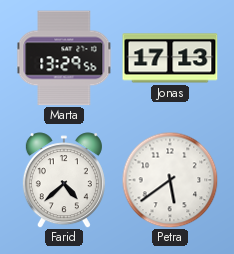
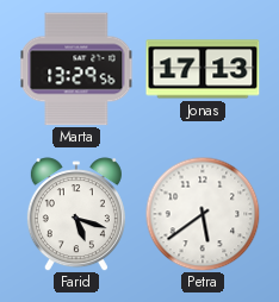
Farid: 4:38 -> 5:18 (76, 214)
